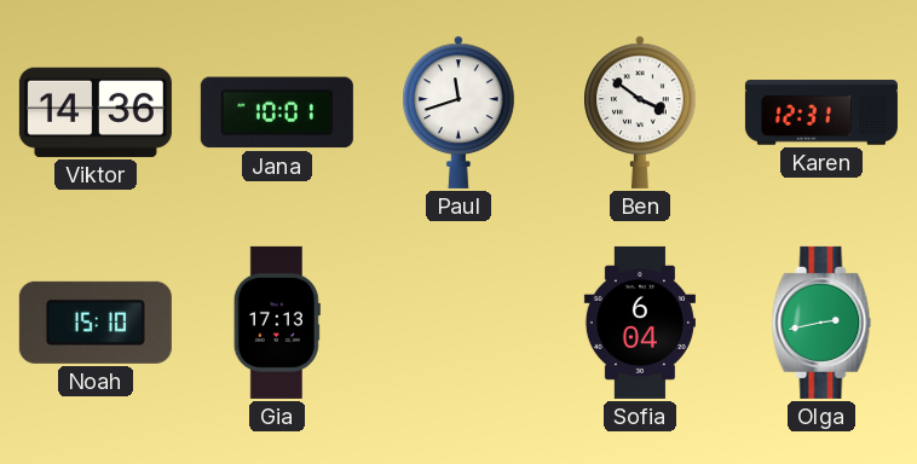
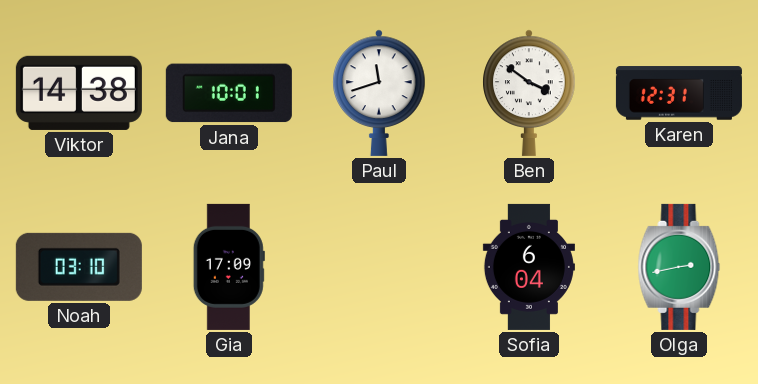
Viktor: 14:36 -> 14:38 (79, 93)
Noah: 15:10 -> 03:10 (79, 267)
Gia: 17:13 -> 17:09 (229, 267)
